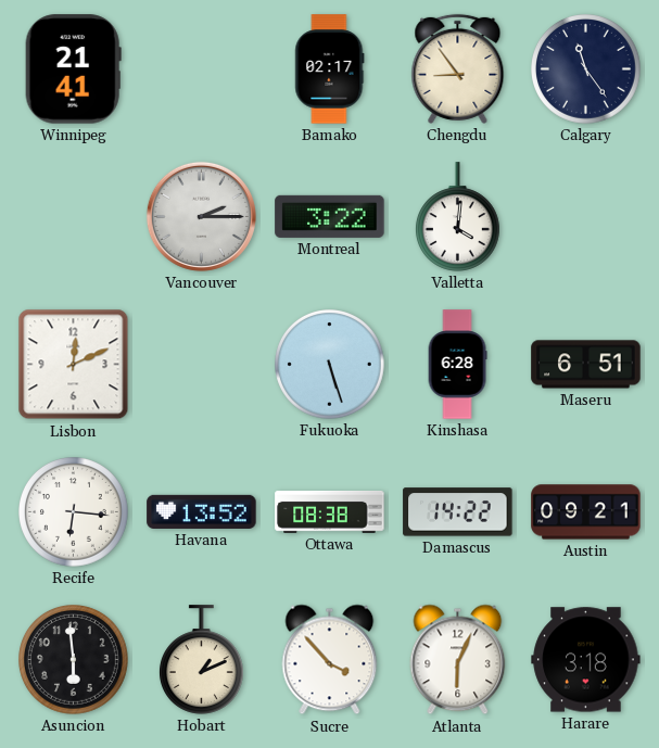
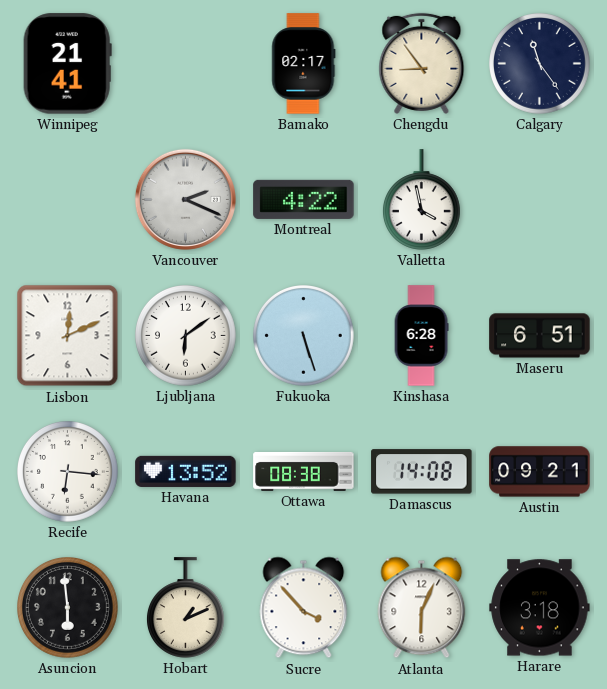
Vancouver: 2:15 -> 2:19 (185, 199)
Montreal: 3:22 -> 4:22 (304, 199)
Valletta: 4:01 -> 3:58 (421, 200)
Ljubljana: none -> 6:09 (186, 336)
Damascus: 14:22 -> 14:08 (422, 472)
